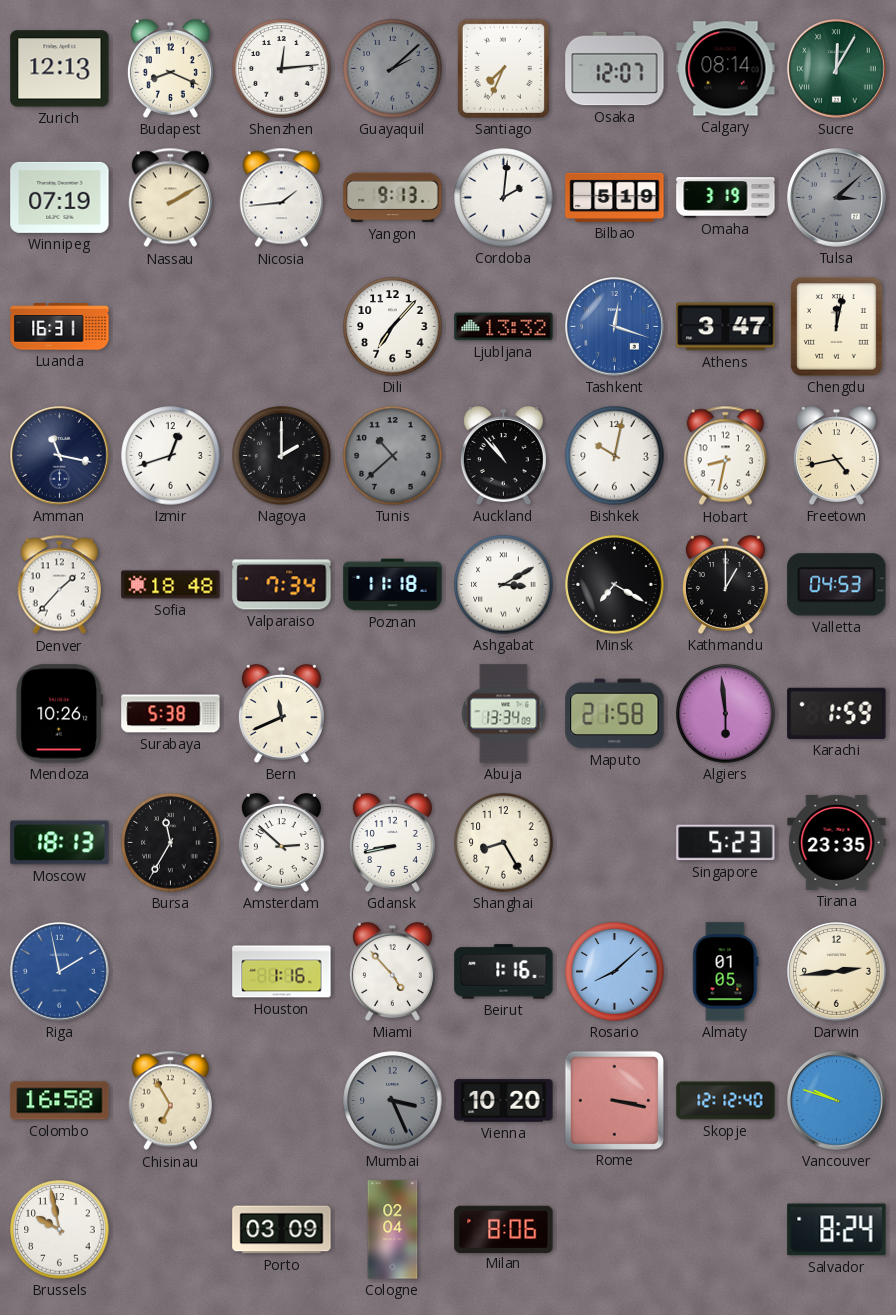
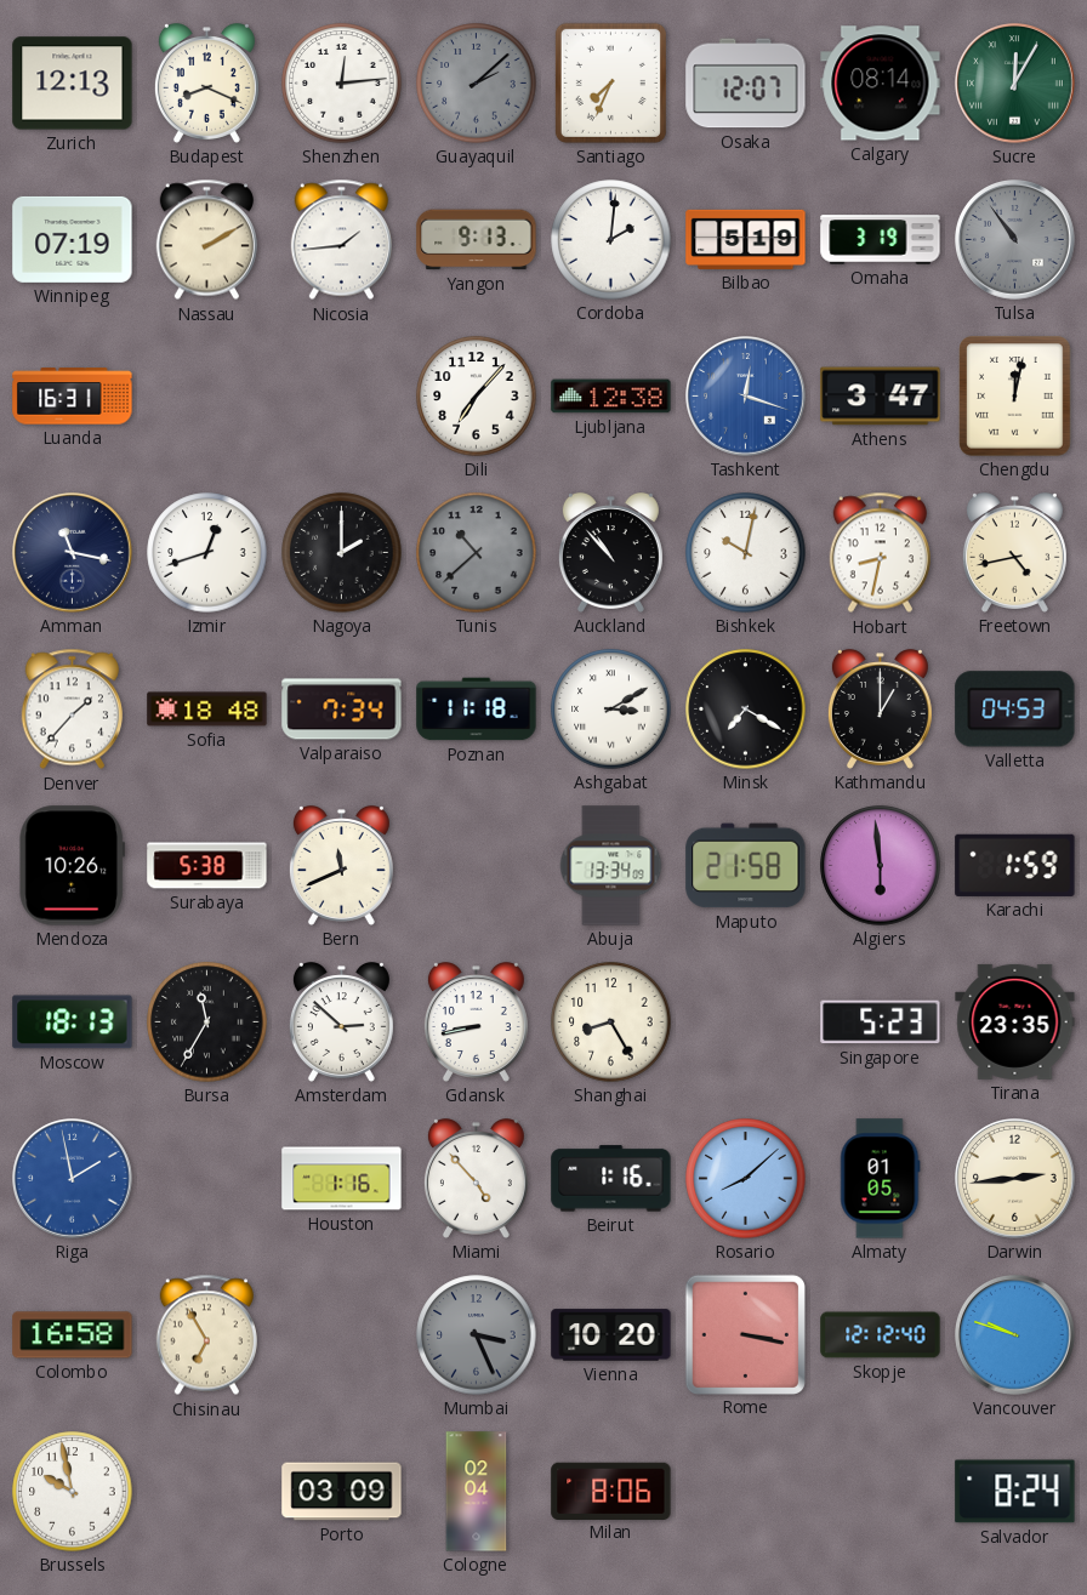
Tulsa: 3:08 -> 10:54 (1015, 240)
Ljubljana: 13:32 -> 12:38 (611, 397)
